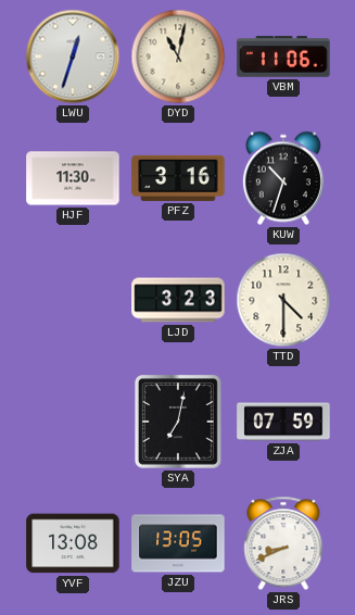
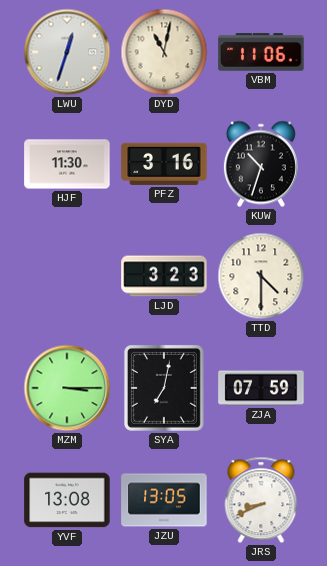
MZM: none -> 3:15 (67, 388)
